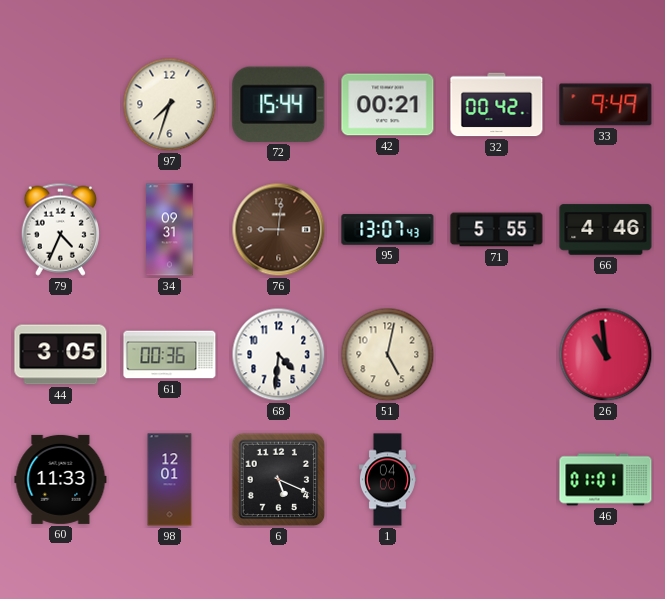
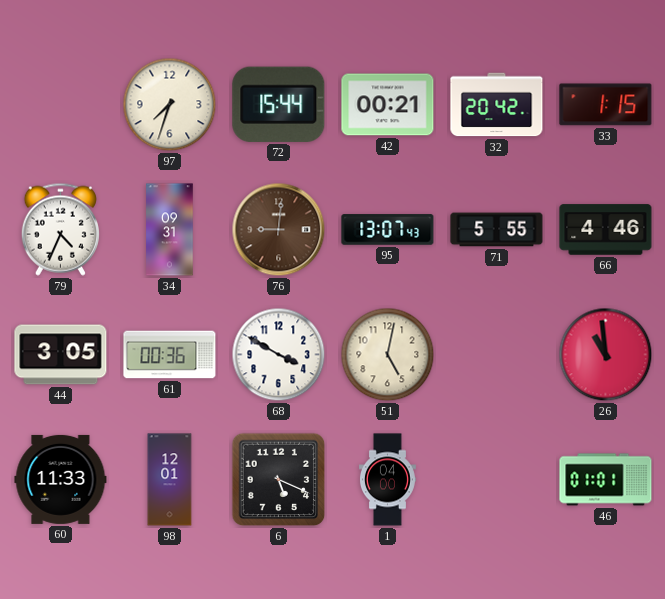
32: 00:42 -> 20:42 (497, 105)
33: 9:49 -> 1:15 (606, 105)
68: 4:31 -> 3:50 (279, 355)
